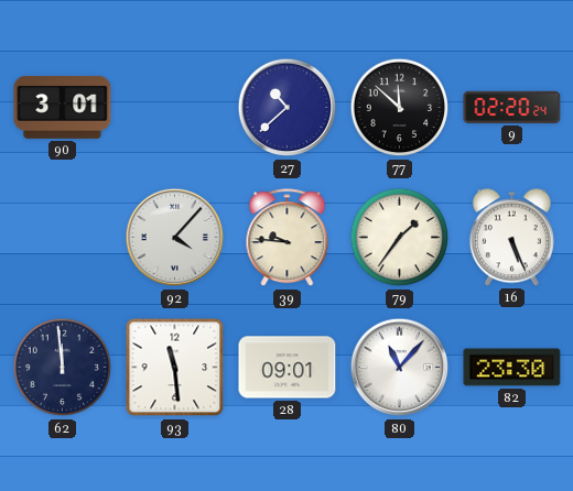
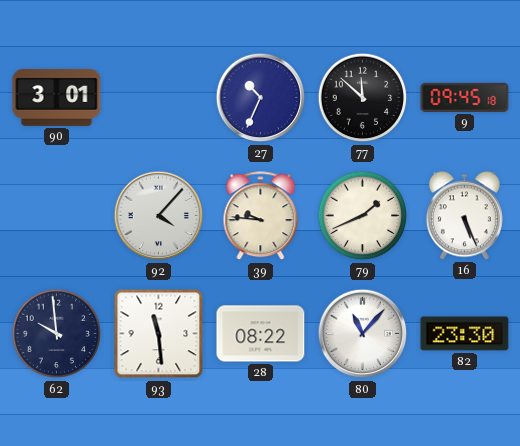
27: 10:38 -> 10:34 (261, 98)
9: 02:20 -> 09:45 (465, 97)
79: 1:36 -> 1:41 (363, 216)
62: 11:59 -> 9:59 (57, 334)
28: 09:01 -> 08:22 (261, 334)
